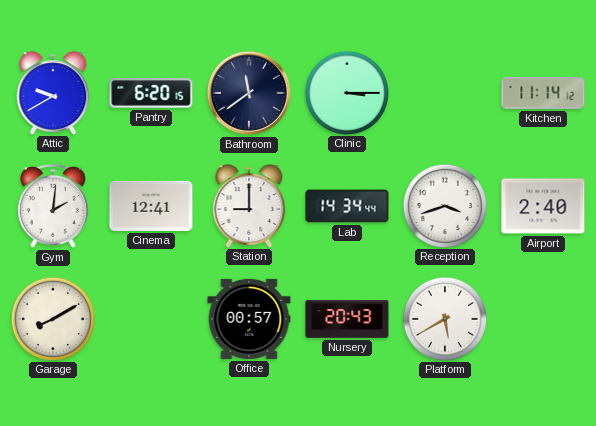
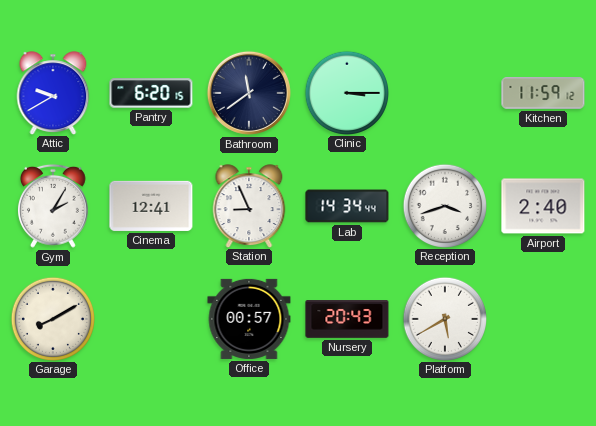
Kitchen: 11:14 -> 11:59 (543, 93)
Gym: 2:01 -> 2:05 (53, 206)
Station: 9:00 -> 8:56 (249, 206)
